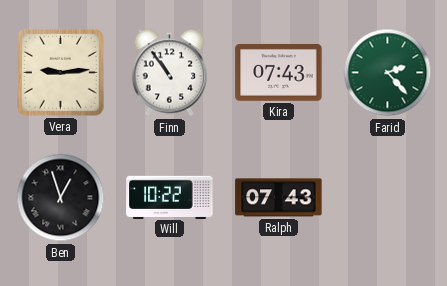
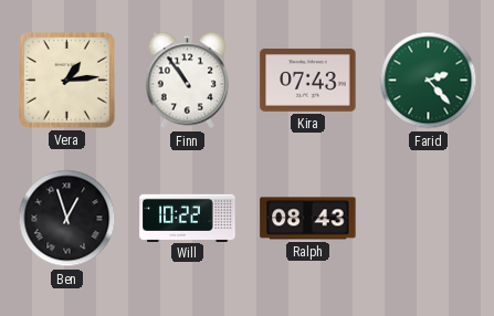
Vera: 9:14 -> 1:14 (66, 80)
Ralph: 07:43 -> 08:43 (308, 219)
